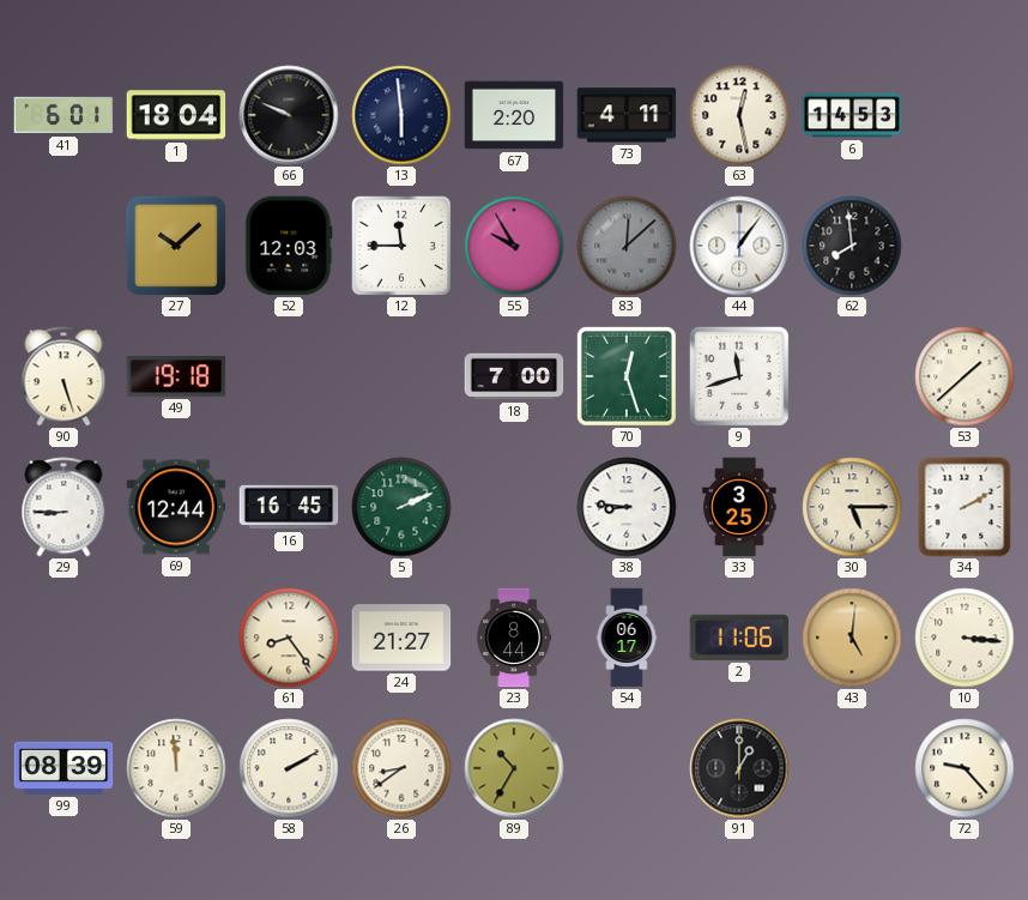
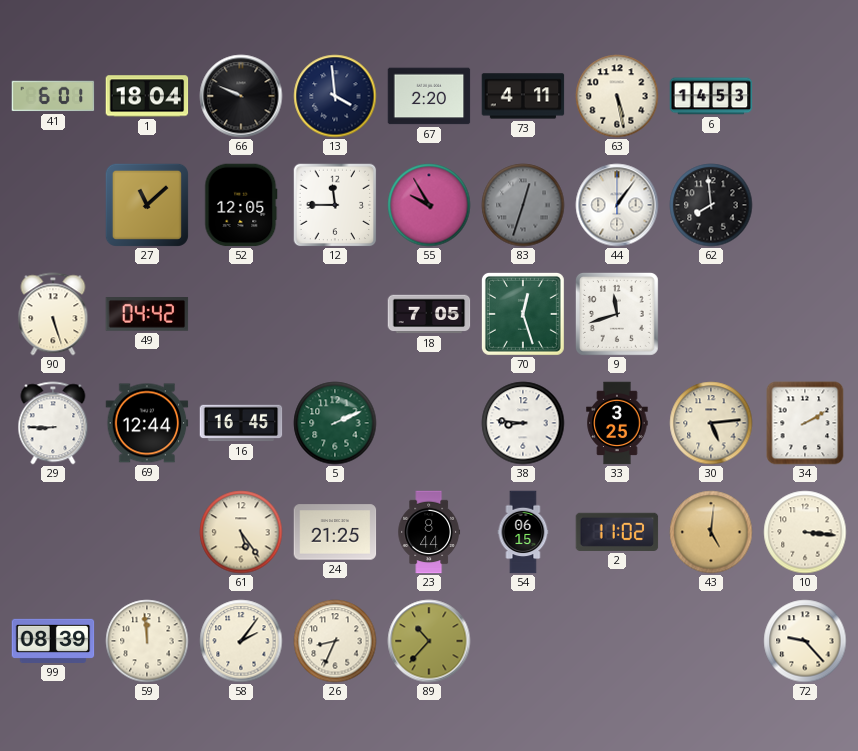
13: 5:59 -> 3:59 (335, 96)
63: 12:28 -> 5:28 (617, 96)
27: 10:08 -> 11:08 (147, 205)
52: 12:03 -> 12:05 (241, 205)
83: 12:08 -> 12:33 (523, 205)
49: 19:18 -> 04:42 (147, 315)
18: 7:00 -> 7:05 (429, 314)
53: 1:38 -> none (964, 376)
30: 5:15 -> 5:14 (711, 423)
61: 8:24 -> 5:24 (241, 532)
24: 21:27 -> 21:25 (335, 532)
54: 06:17 -> 06:15 (523, 532)
2: 11:06 -> 11:02 (617, 532)
58: 2:10 -> 2:06 (241, 641)
26: 8:39 -> 8:34 (335, 641)
89: 10:35 -> 10:37 (429, 641)
91: 1:00 -> none (739, 768)
